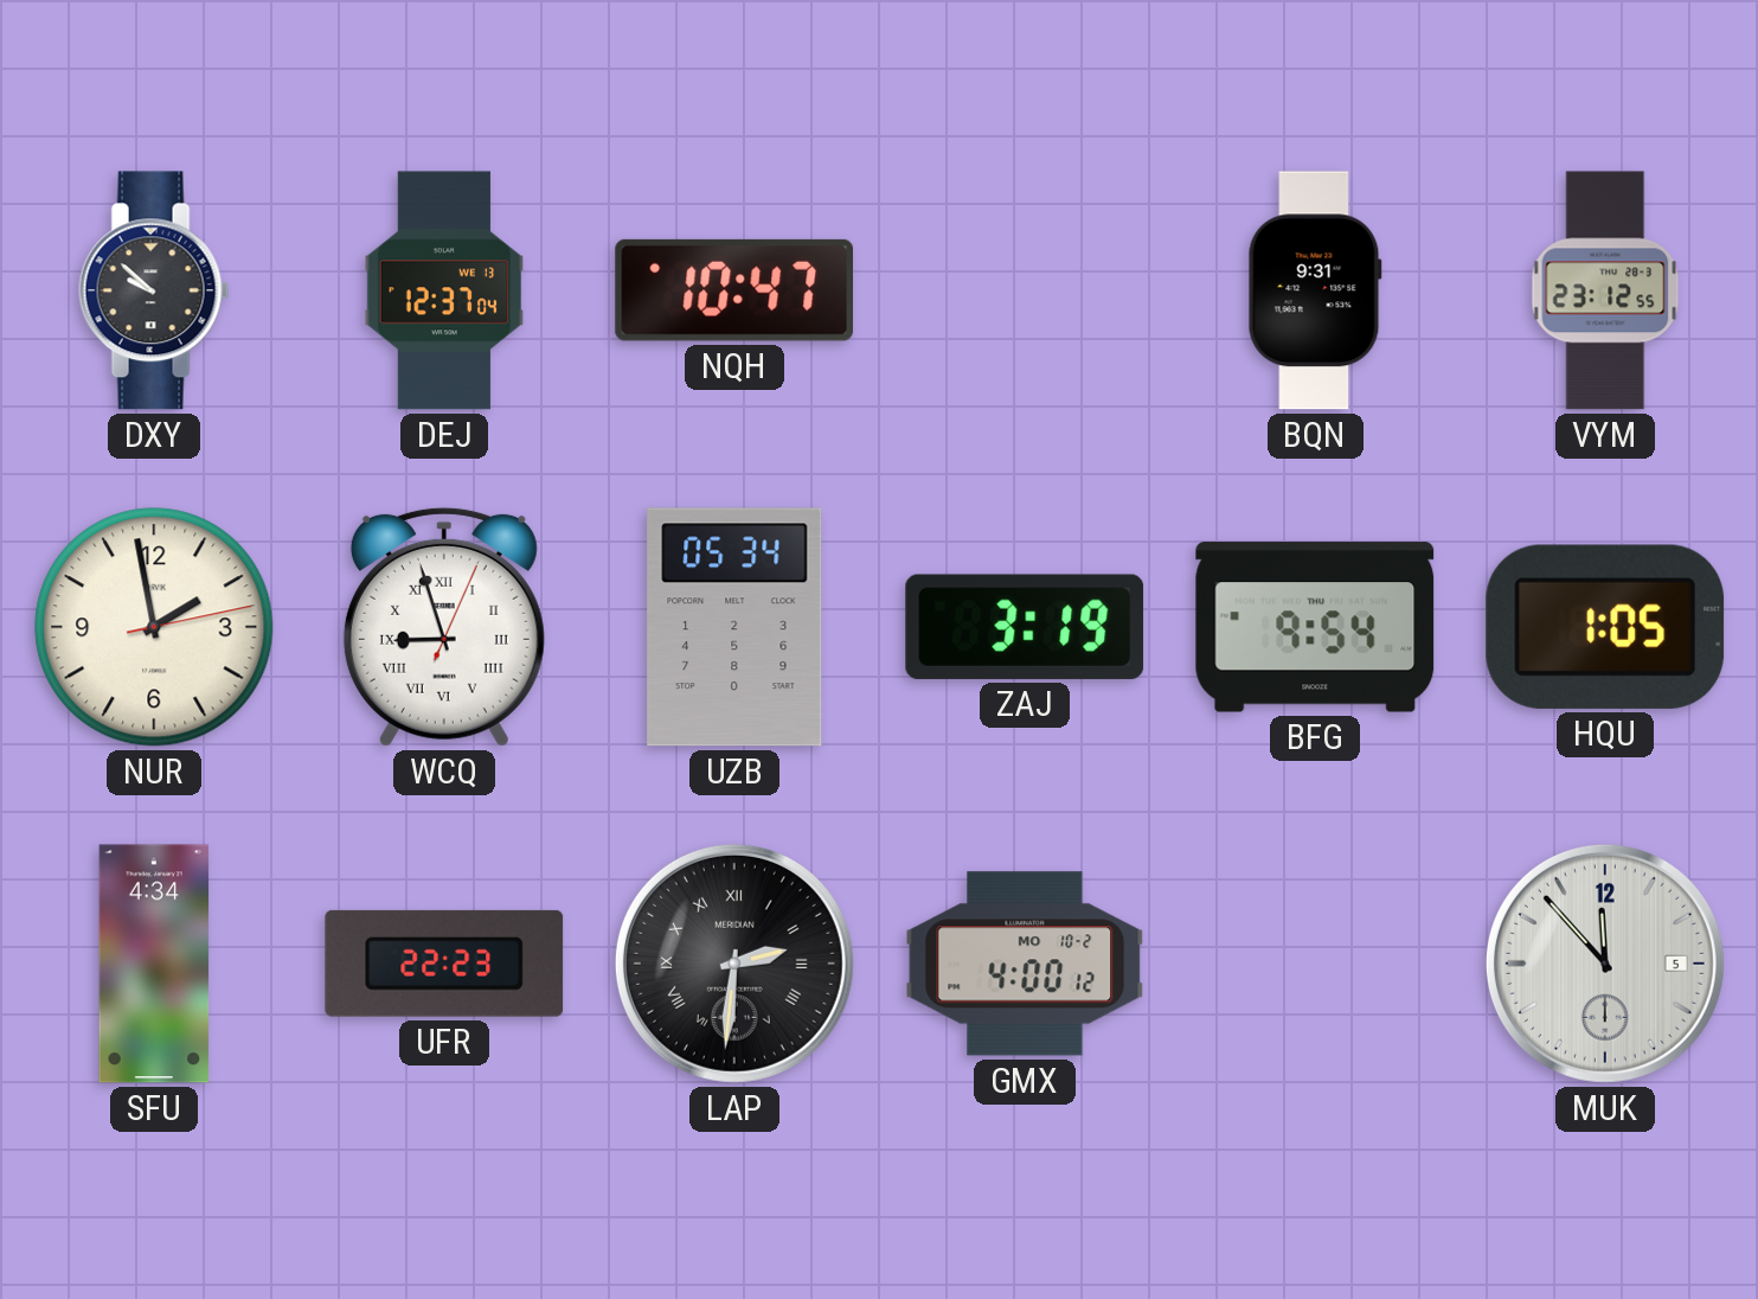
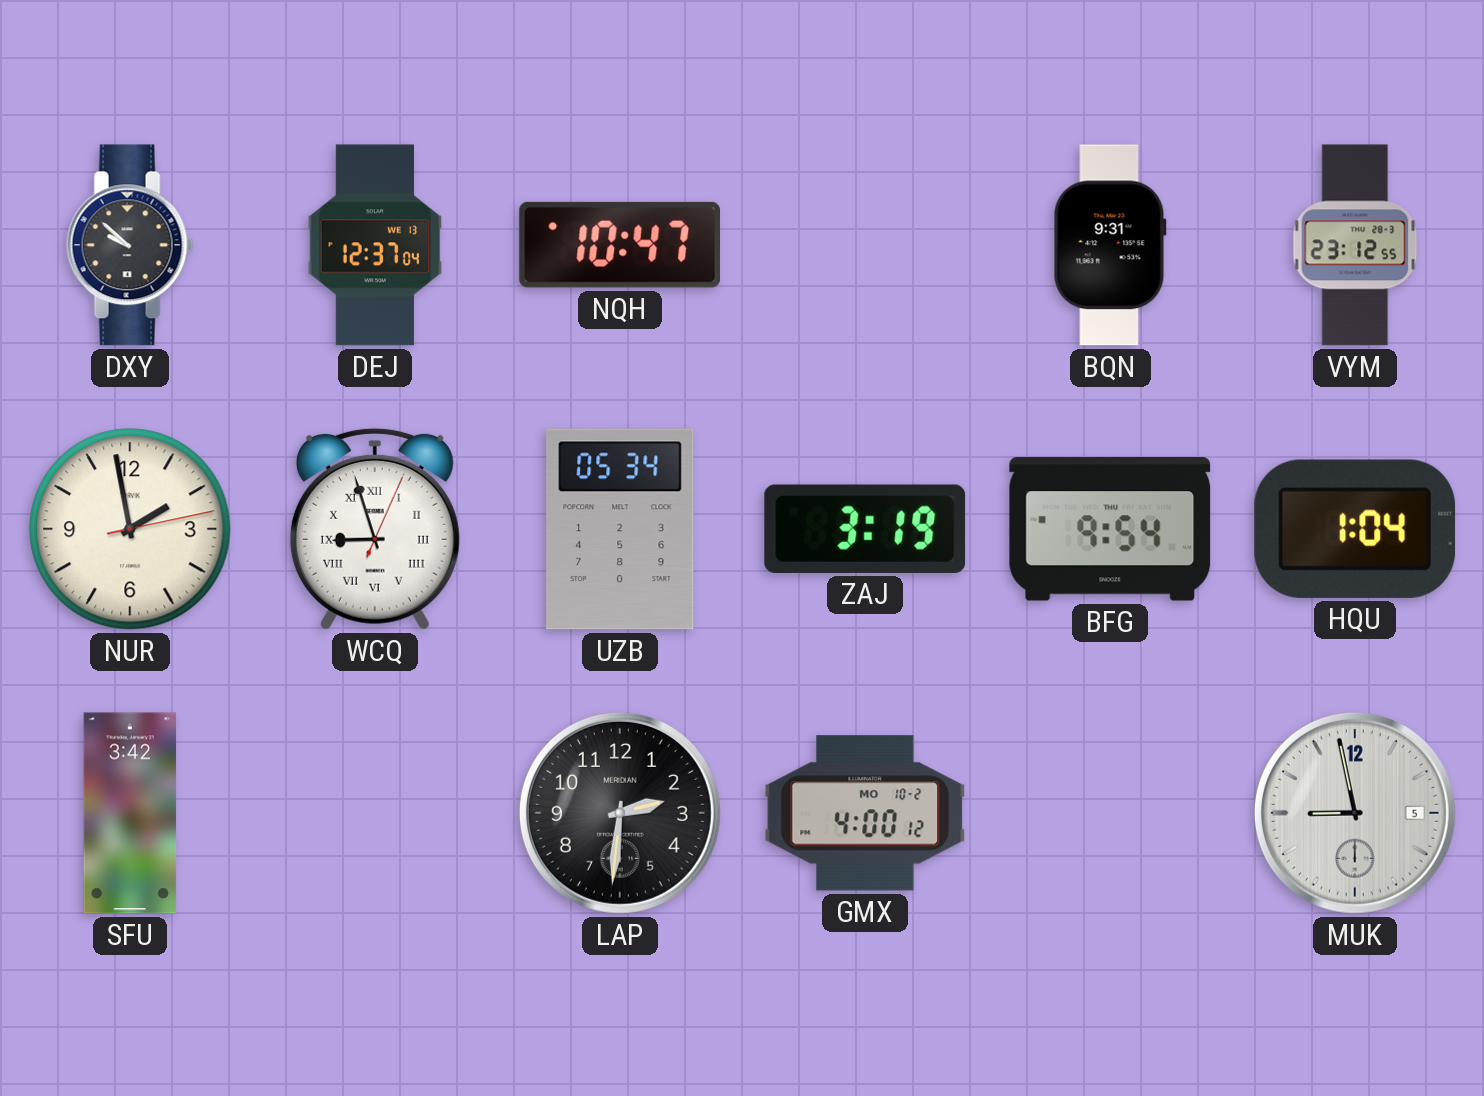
HQU: 1:05 -> 1:04 (1355, 529)
SFU: 4:34 -> 3:42 (130, 813)
UFR: 22:23 -> none (444, 964)
LAP numerals: Roman -> Arabic (620, 813)
MUK: 11:53 -> 8:58 (1355, 813)
